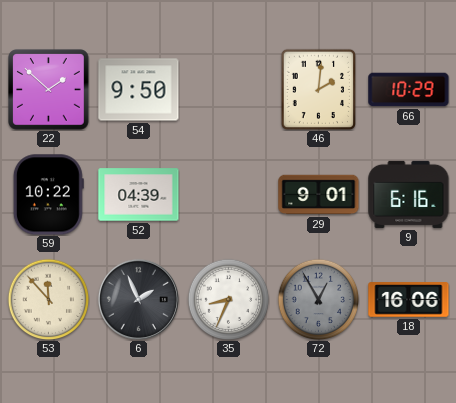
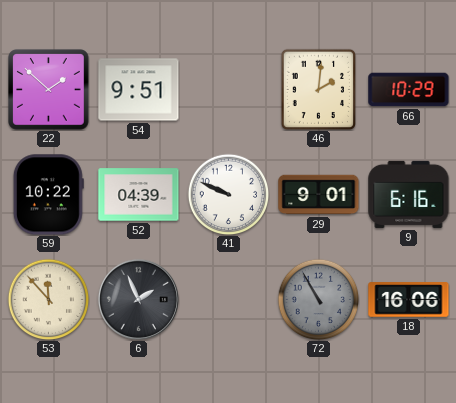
54: 9:50 -> 9:51 (139, 90)
41: none -> 9:49 (228, 194)
35: 8:34 -> none (228, 299)
72: 12:55 -> 10:55 (318, 299)
